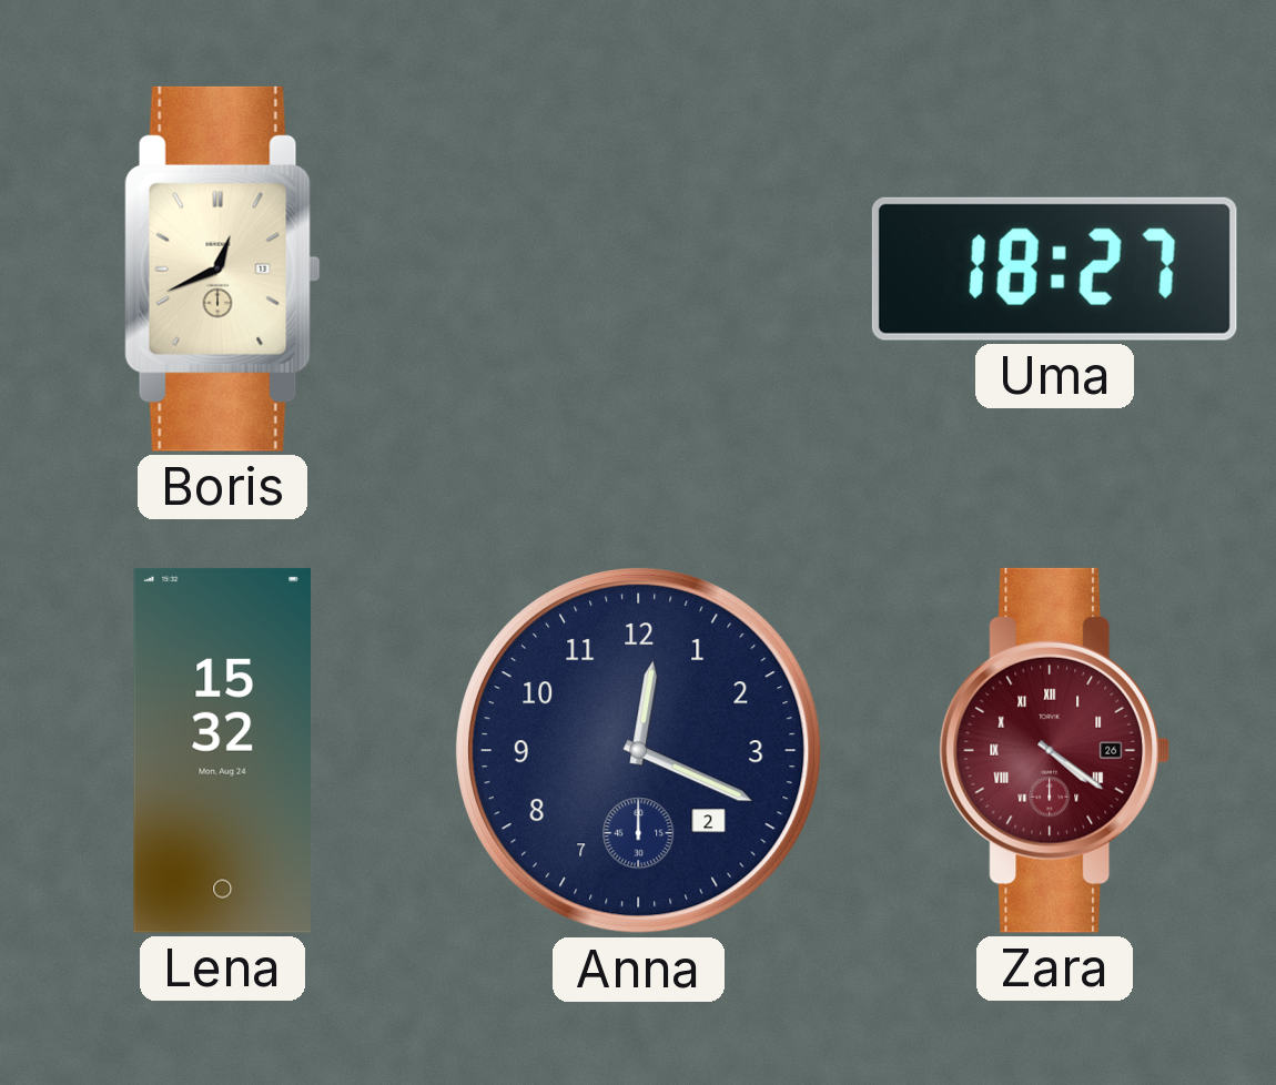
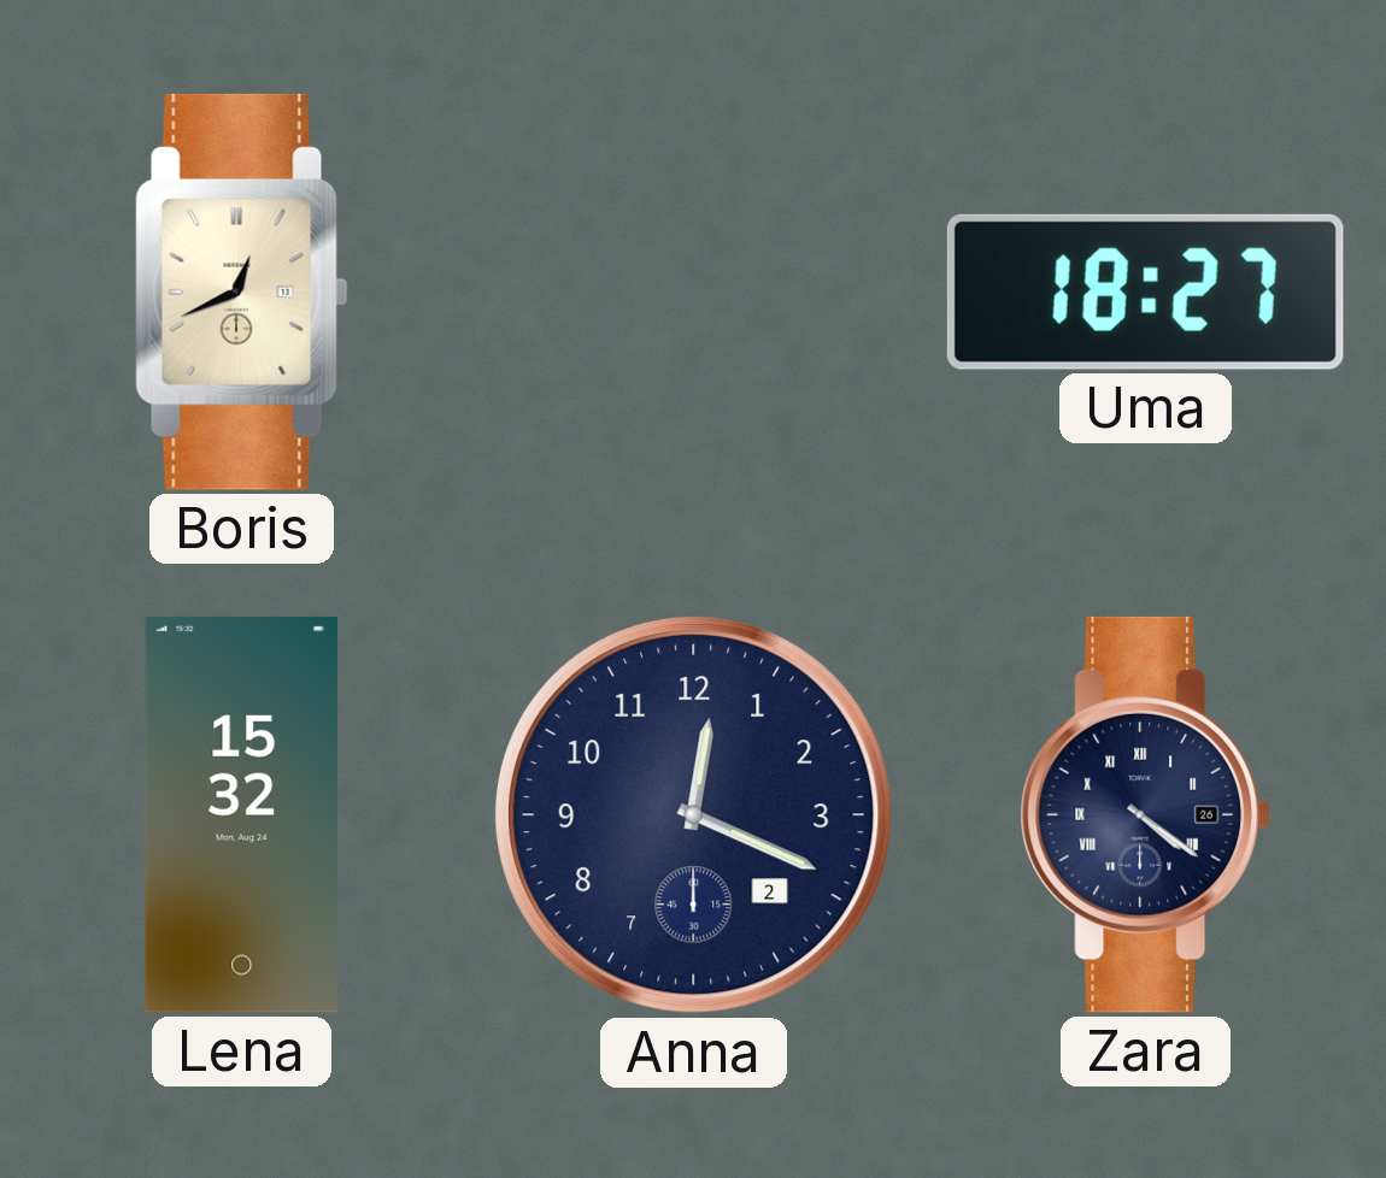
Zara dial: burgundy -> navy (1146, 814)
